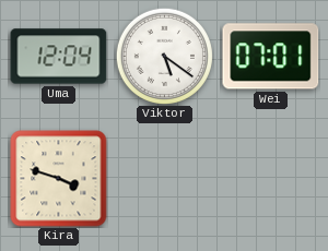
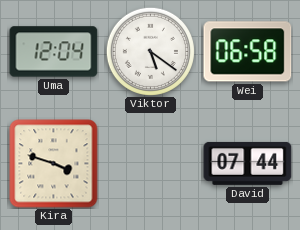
Wei: 07:01 -> 06:58 (248, 52)
David: none -> 07:44 (248, 163)
